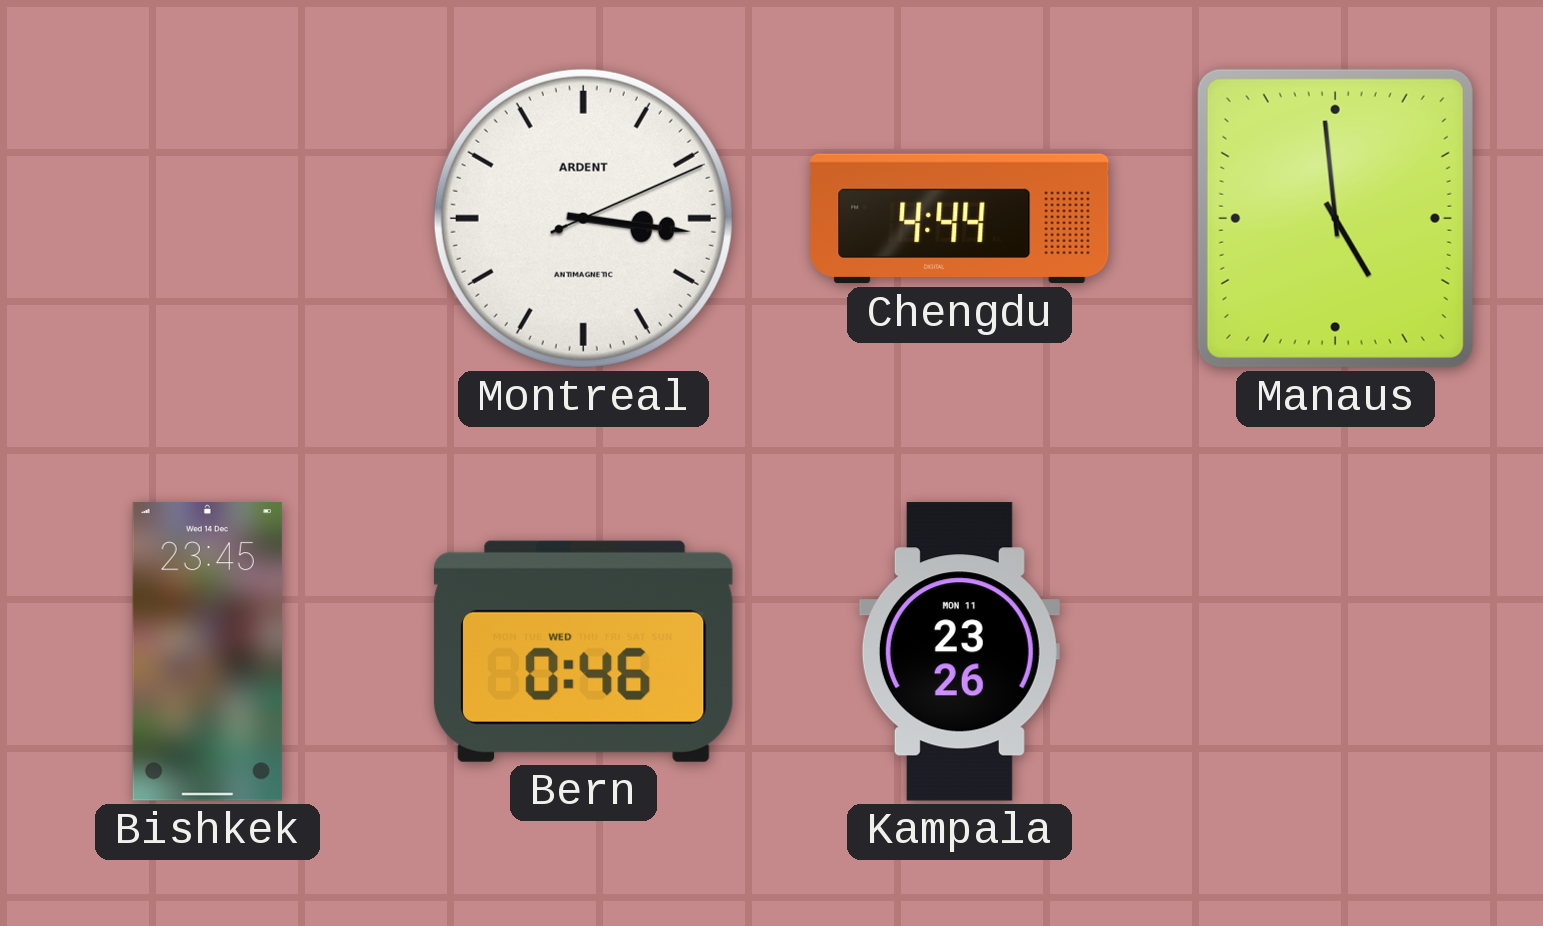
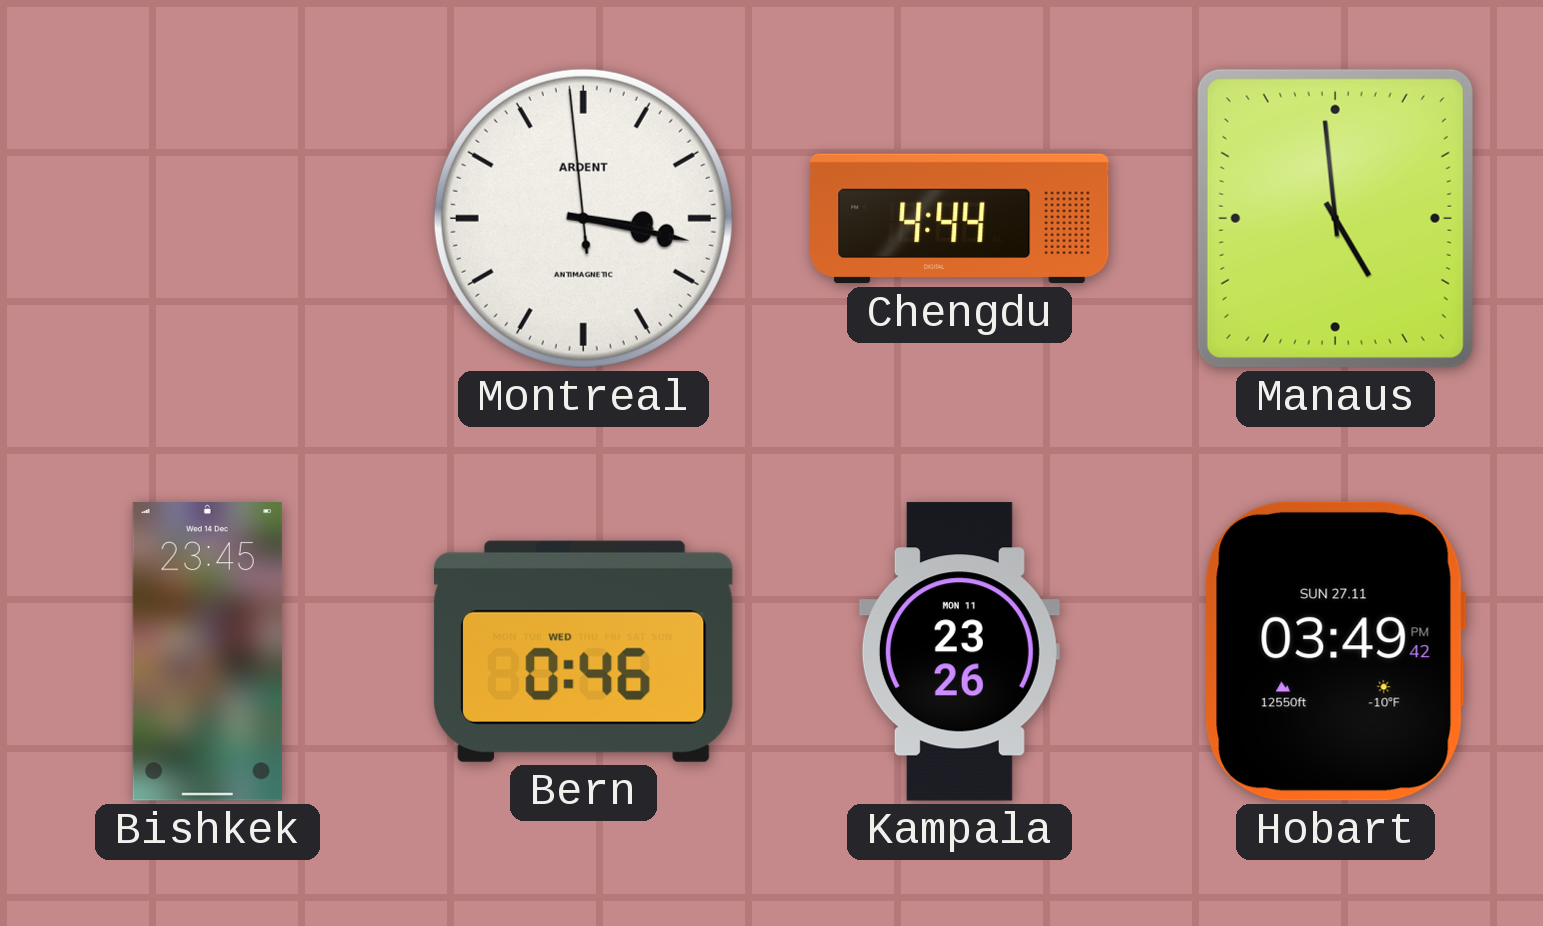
Montreal: 3:16:11 -> 3:16:59 (583, 218)
Hobart: none -> 03:49 (1335, 651)
